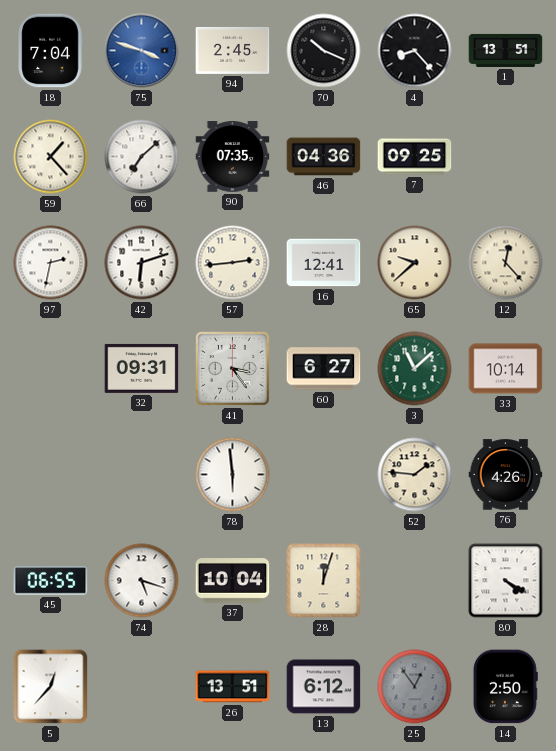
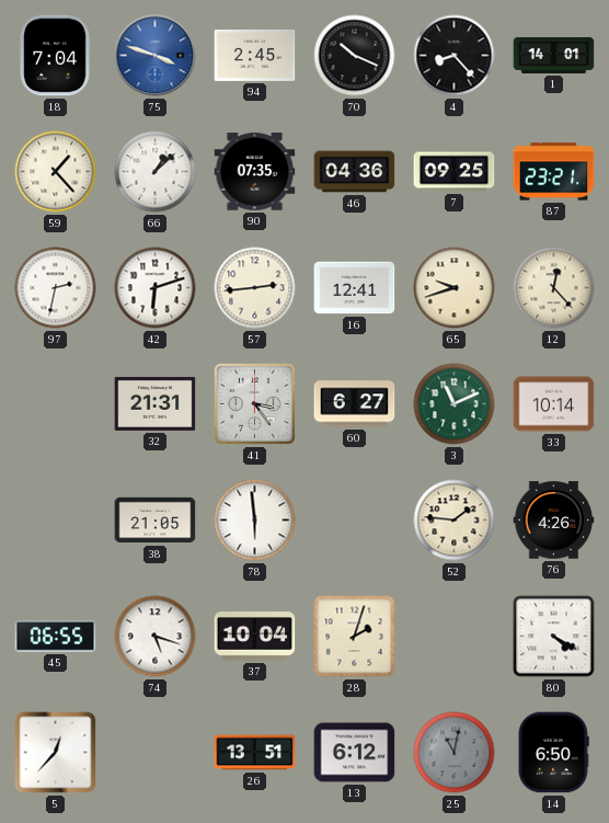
1: 13:51 -> 14:01 (554, 55)
66: 7:08 -> 1:08 (156, 172)
87: none -> 23:21 (554, 172)
65: 9:38 -> 9:42 (455, 288)
32: 09:31 -> 21:31 (156, 403)
3: 11:08 -> 11:11 (455, 404)
38: none -> 21:05 (156, 521)
28: 12:03 -> 2:03 (355, 637)
25: 12:54 -> 11:02 (455, 753)
14: 2:50 -> 6:50 (553, 753)
